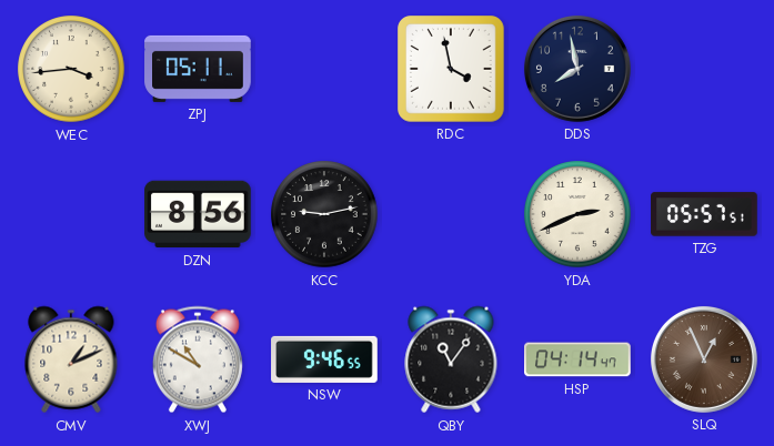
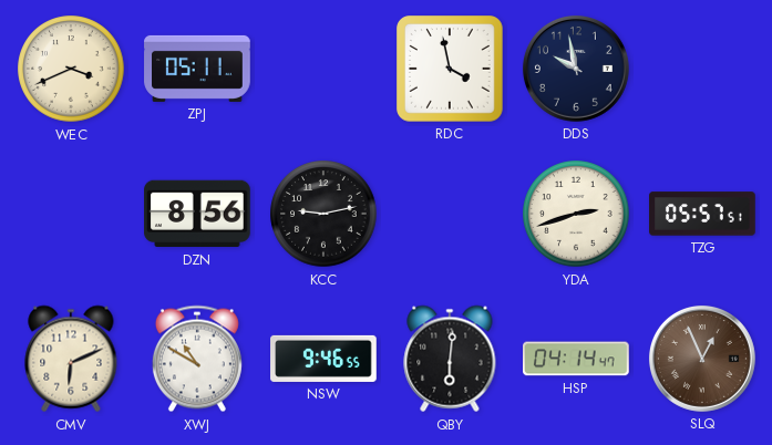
WEC: 3:44 -> 3:41 (71, 69)
DDS: 7:58 -> 9:58 (576, 69)
YDA: 2:41 -> 2:42 (576, 214)
CMV: 1:11 -> 6:11 (71, 359)
QBY: 11:06 -> 6:01 (450, 359)
